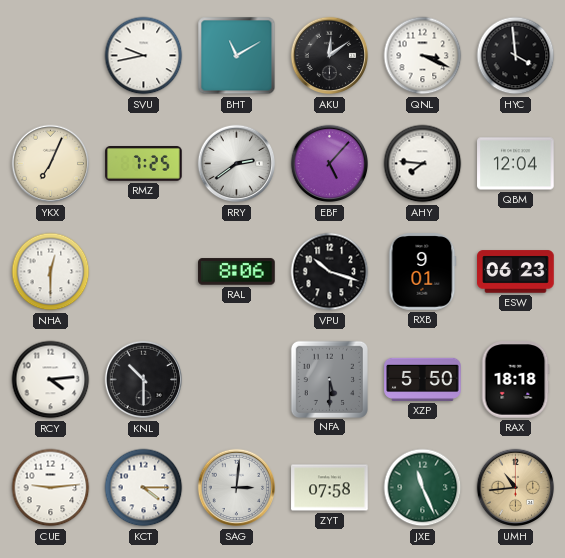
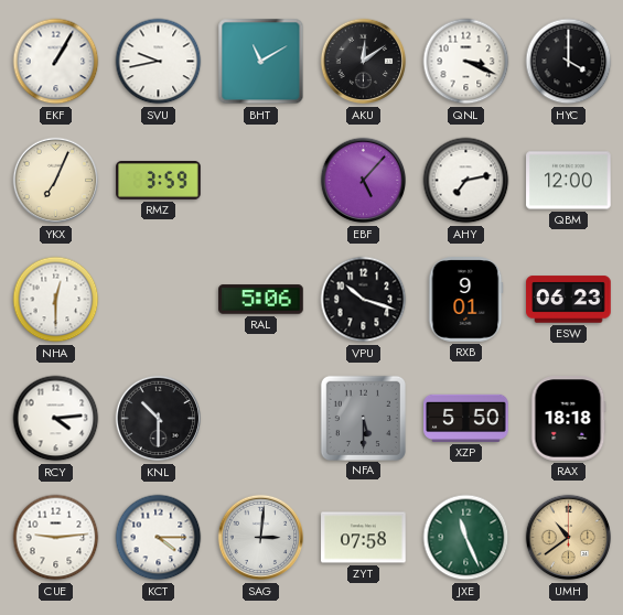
EKF: none -> 1:05 (56, 62)
HYC: 3:59 -> 4:00 (569, 62)
RMZ: 7:25 -> 3:59 (159, 181)
RRY: 2:39 -> none (237, 164)
AHY: 7:46 -> 7:13 (466, 181)
QBM: 12:04 -> 12:00 (569, 181)
RAL: 8:06 -> 5:06 (261, 300)
UMH: 10:44 -> 10:39 (569, 538)
